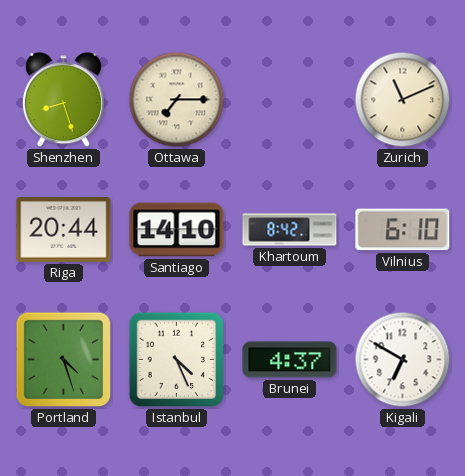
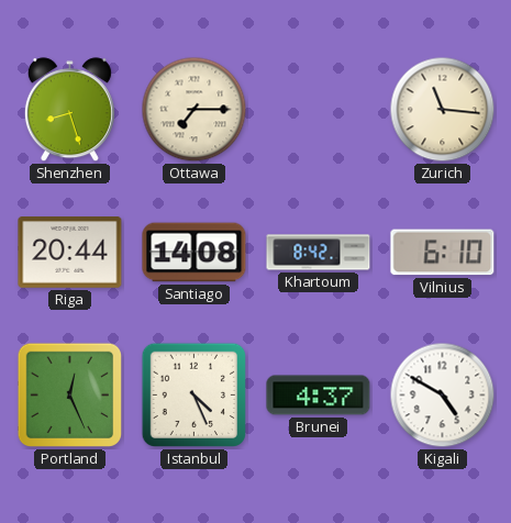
Zurich: 11:11 -> 11:16 (443, 110)
Santiago: 14:10 -> 14:08 (195, 253)
Portland: 4:27 -> 12:26 (70, 396)
Kigali: 6:50 -> 4:50 (443, 396)
